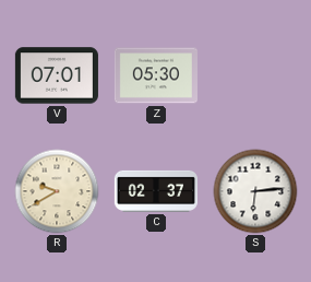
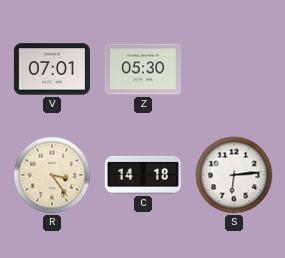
R: 9:40 -> 3:24 (52, 175)
C: 02:37 -> 14:18 (143, 175)
